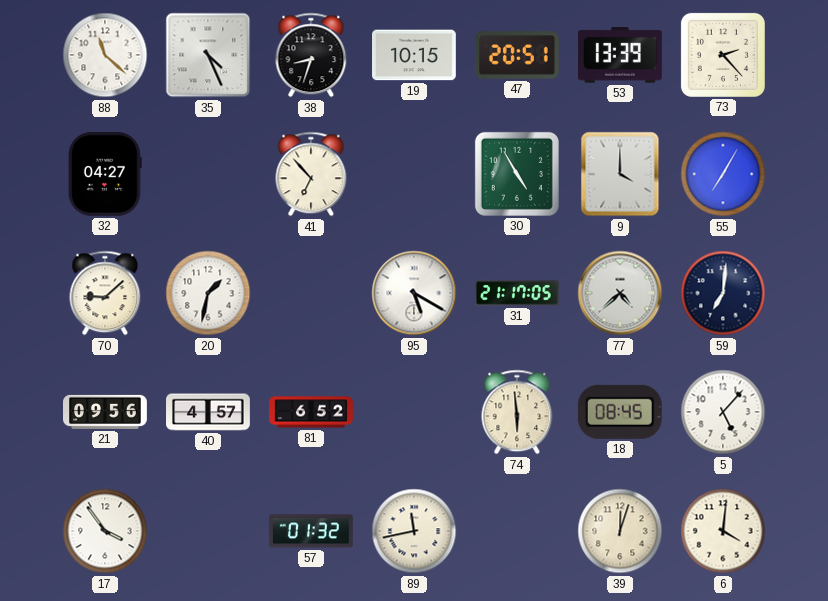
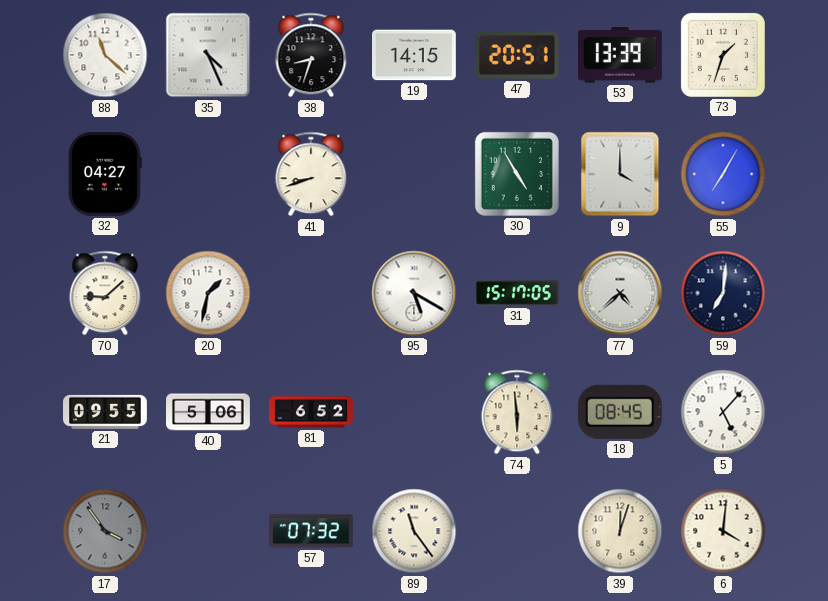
19: 10:15 -> 14:15 (415, 55)
73: 2:23 -> 1:33 (723, 55)
41: 6:53 -> 8:42 (311, 174)
31: 21:17 -> 15:17 (518, 293)
21: 09:56 -> 09:55 (106, 412)
40: 4:57 -> 5:06 (208, 412)
17 dial: white -> grey (105, 531)
57: 01:32 -> 07:32 (311, 531)
89: 11:43 -> 11:24 (414, 531)
